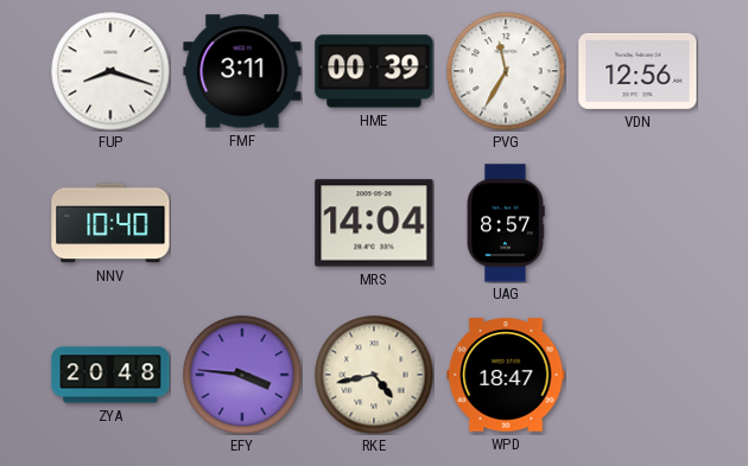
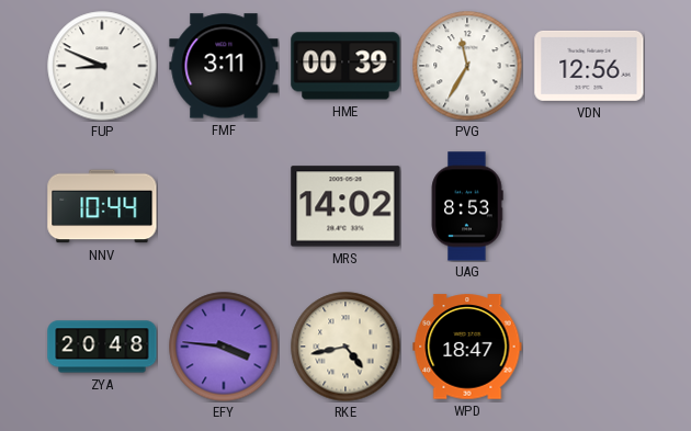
FUP: 8:18 -> 8:49 (102, 66)
NNV: 10:40 -> 10:44 (102, 206)
MRS: 14:04 -> 14:02 (346, 206)
UAG: 8:57 -> 8:53 (467, 206)
